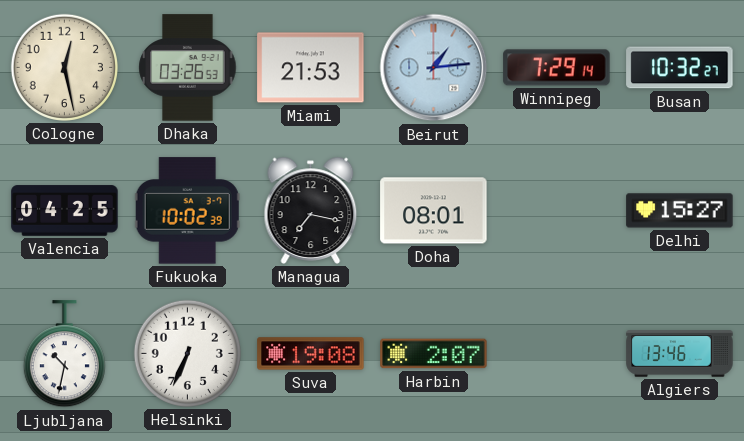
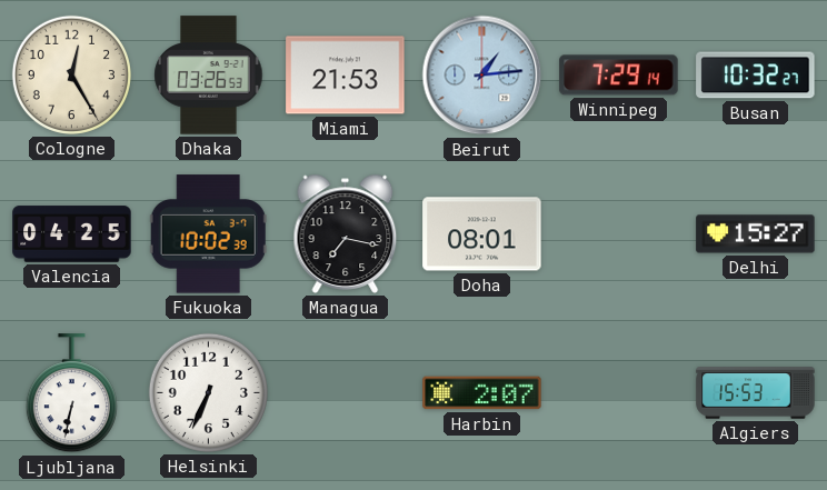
Cologne: 12:28 -> 12:25 (71, 74)
Ljubljana: 10:32 -> 6:32 (71, 393)
Suva: 19:08 -> none (311, 354)
Algiers: 13:46 -> 15:53 (756, 393)
